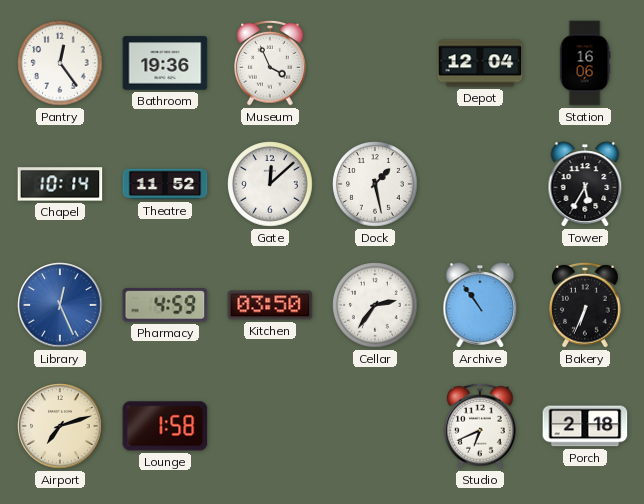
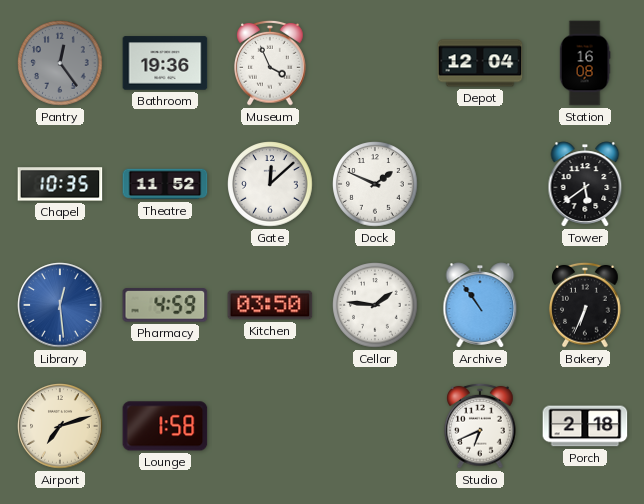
Pantry dial: white -> grey (60, 63)
Station: 16:06 -> 16:08 (585, 63)
Chapel: 10:14 -> 10:35 (60, 184)
Dock: 1:28 -> 1:49 (375, 184)
Tower: 5:35 -> 5:39 (585, 184)
Library: 12:26 -> 12:29 (60, 305)
Cellar: 2:36 -> 1:46 (375, 305)
